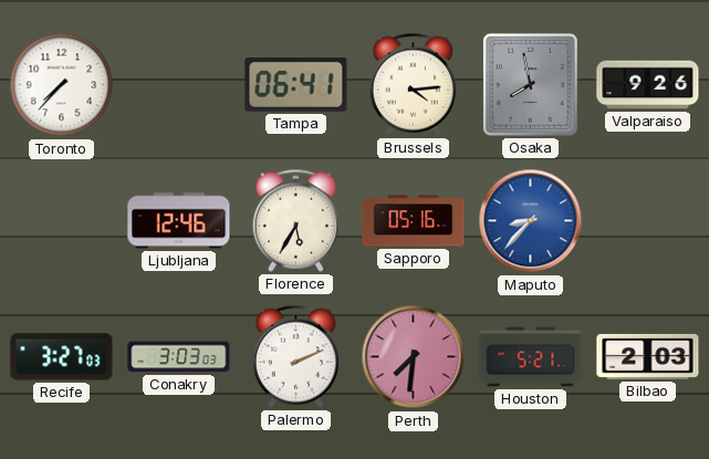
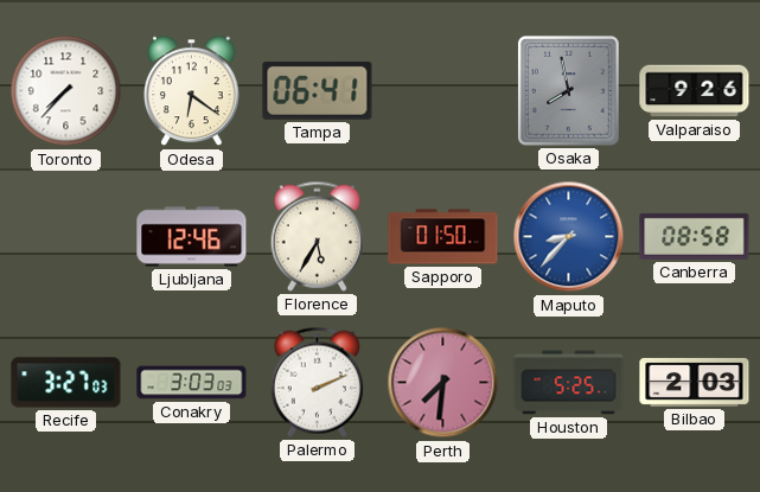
Odesa: none -> 6:21 (192, 91)
Brussels: 4:14 -> none (413, 84)
Sapporo: 05:16 -> 01:50 (443, 237)
Canberra: none -> 08:58 (695, 236)
Houston: 5:21 -> 5:25 (569, 383)
